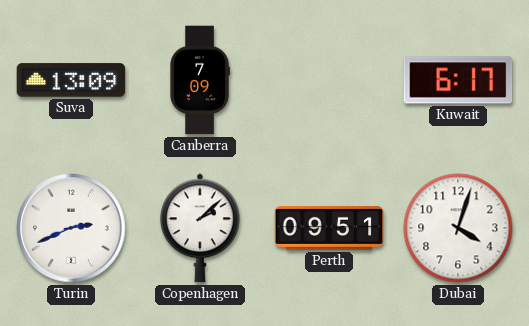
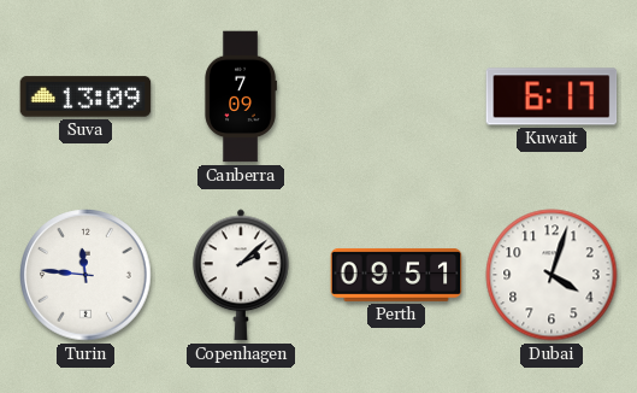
Turin: 2:41 -> 11:46 (85, 275)
